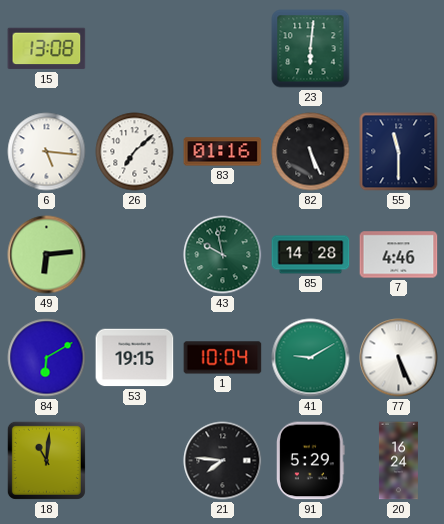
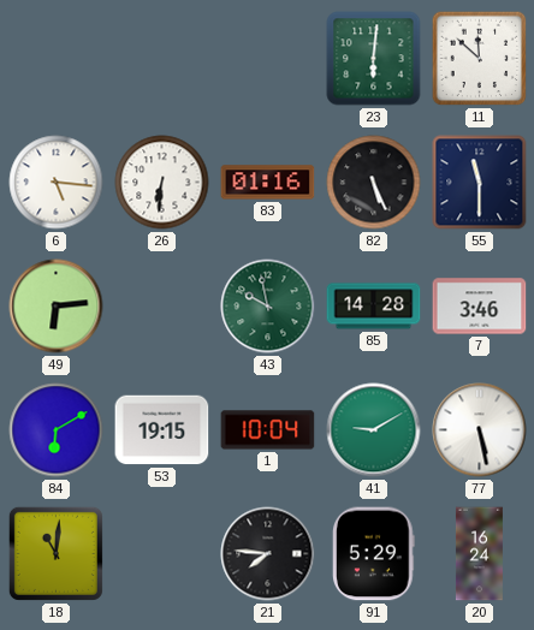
15: 13:08 -> none (47, 49)
11: none -> 11:52 (480, 59)
26: 7:08 -> 6:31 (162, 183)
7: 4:46 -> 3:46 (480, 307)
77: 5:26 -> 5:28 (480, 430)
